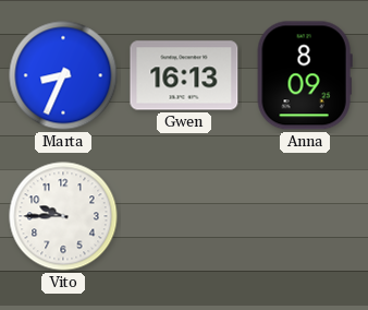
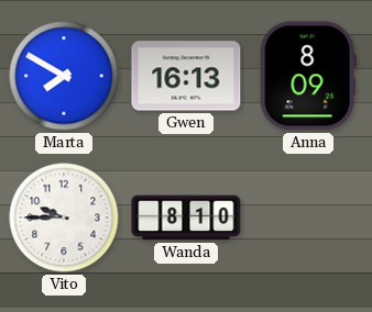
Marta: 8:34 -> 7:50 (64, 76)
Wanda: none -> 8:10 (186, 218)
